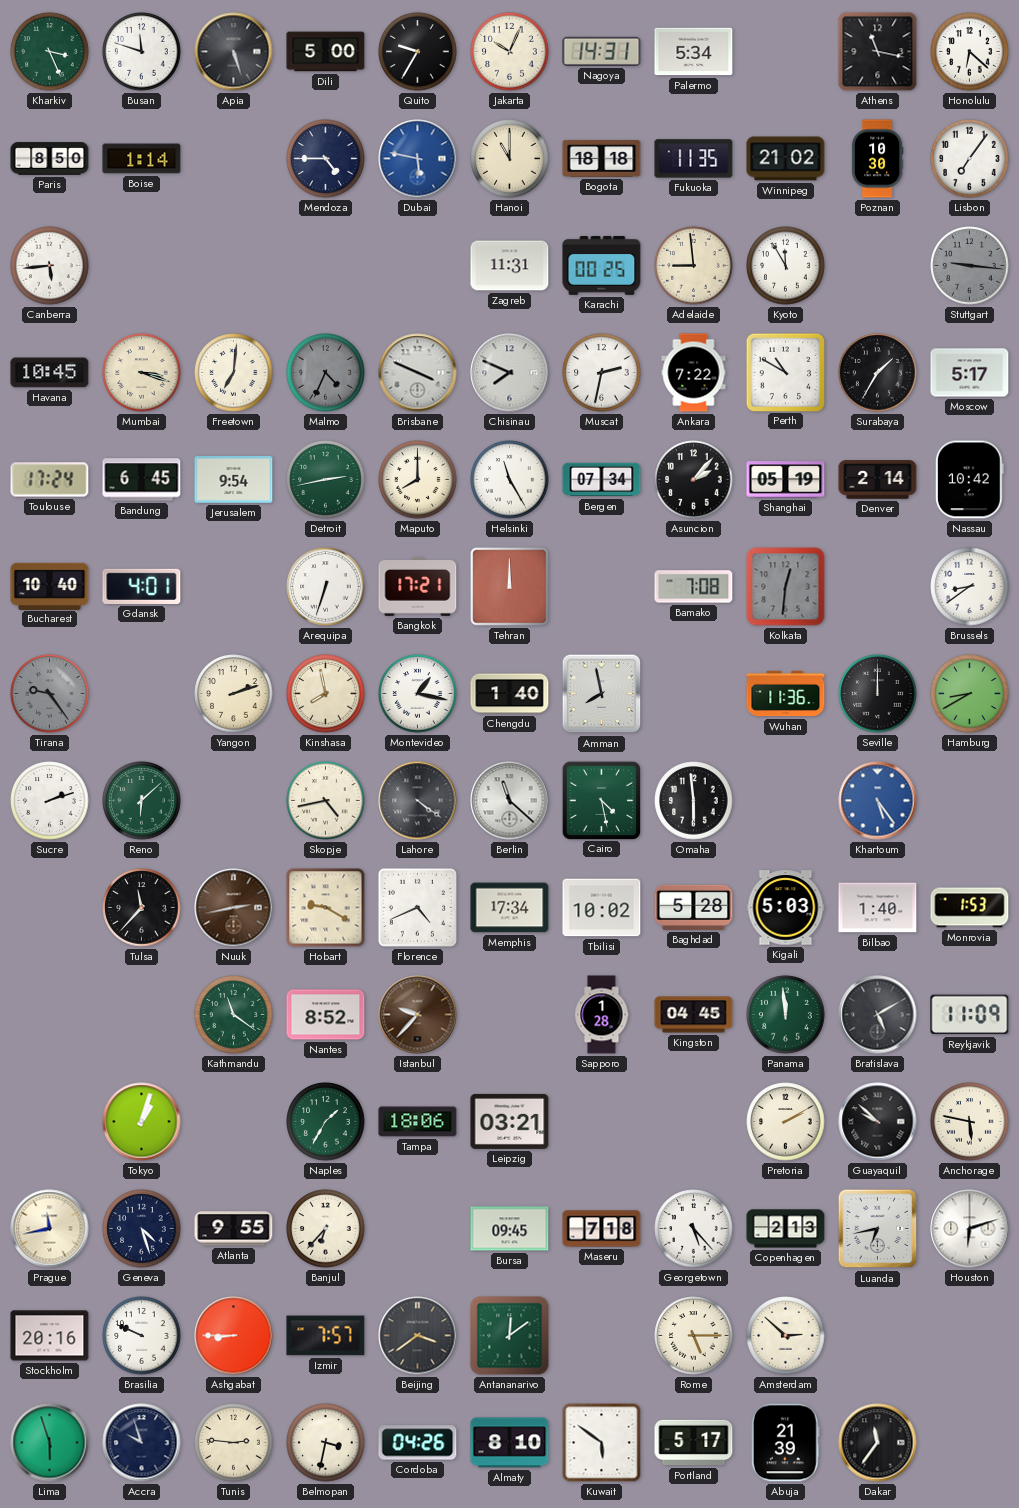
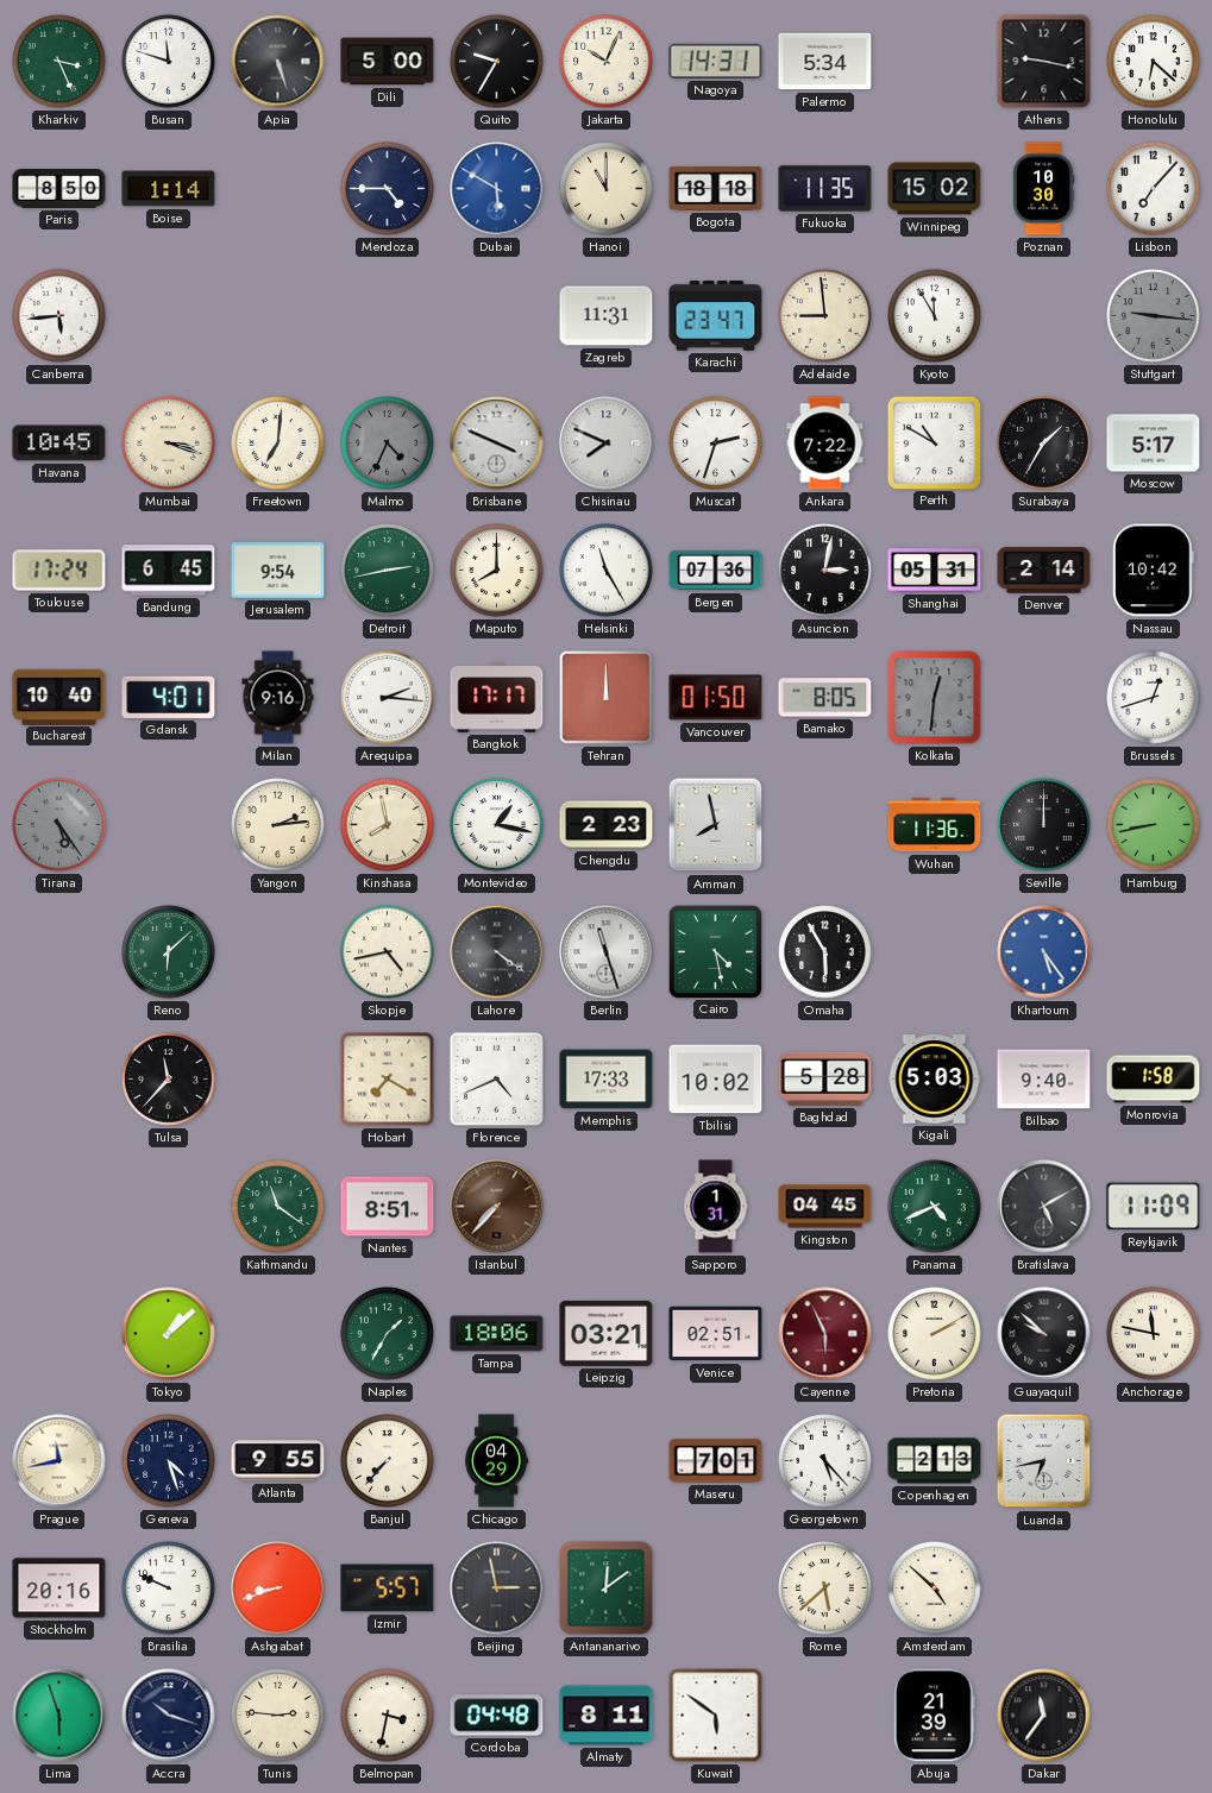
Athens: 11:17 -> 9:17 (1044, 62)
Dubai: 5:47 -> 5:50 (497, 189)
Winnipeg: 21:02 -> 15:02 (935, 189)
Lisbon: 7:06 -> 7:07 (1154, 189)
Karachi: 00:25 -> 23:47 (716, 315)
Muscat: 2:32 -> 2:33 (716, 443)
Bergen: 07:34 -> 07:36 (716, 571)
Asuncion: 2:07 -> 3:02 (825, 571)
Shanghai: 05:19 -> 05:31 (935, 571)
Milan: none -> 9:16 (278, 698)
Arequipa: 6:33 -> 2:16 (388, 698)
Bangkok: 17:21 -> 17:17 (497, 697)
Vancouver: none -> 01:50 (716, 698)
Bamako: 7:08 -> 8:05 (825, 698)
Brussels: 8:39 -> 12:42 (1154, 698)
Tirana: 9:24 -> 5:24 (59, 825)
Yangon: 2:12 -> 2:14 (278, 825)
Chengdu: 1:40 -> 2:23 (607, 825)
Hamburg: 8:40 -> 8:43 (1154, 825)
Sucre: 2:12 -> none (50, 801)
Berlin: 11:22 -> 11:27 (607, 952)
Omaha: 5:59 -> 5:55 (825, 952)
Nuuk: 2:43 -> none (234, 908)
Hobart: 9:20 -> 7:20 (388, 1080)
Memphis: 17:34 -> 17:33 (607, 1080)
Bilbao: 1:40 -> 9:40 (1044, 1080)
Monrovia: 1:53 -> 1:58 (1154, 1080)
Nantes: 8:52 -> 8:51 (388, 1207)
Istanbul: 9:37 -> 7:37 (497, 1207)
Sapporo: 1:28 -> 1:31 (716, 1207)
Panama: 11:59 -> 4:41 (935, 1207)
Tokyo: 1:03 -> 1:08 (169, 1334)
Venice: none -> 02:51 (716, 1334)
Cayenne: none -> 5:56 (825, 1334)
Anchorage: 5:47 -> 11:47 (1154, 1334)
Banjul: 6:37 -> 7:37 (388, 1461)
Chicago: none -> 04:29 (497, 1461)
Bursa: 09:45 -> none (510, 1229)
Maseru: 7:18 -> 7:01 (716, 1461)
Houston: 6:12 -> none (970, 1229)
Ashgabat: 8:45 -> 8:42 (278, 1588)
Izmir: 7:57 -> 5:57 (388, 1588)
Beijing: 3:39 -> 2:58 (497, 1588)
Rome: 5:15 -> 5:38 (825, 1588)
Amsterdam: 2:52 -> 4:52 (935, 1588)
Accra: 9:57 -> 10:18 (169, 1716)
Cordoba: 04:26 -> 04:48 (497, 1716)
Almaty: 8:10 -> 8:11 (607, 1716)
Portland: 5:17 -> none (694, 1443)
